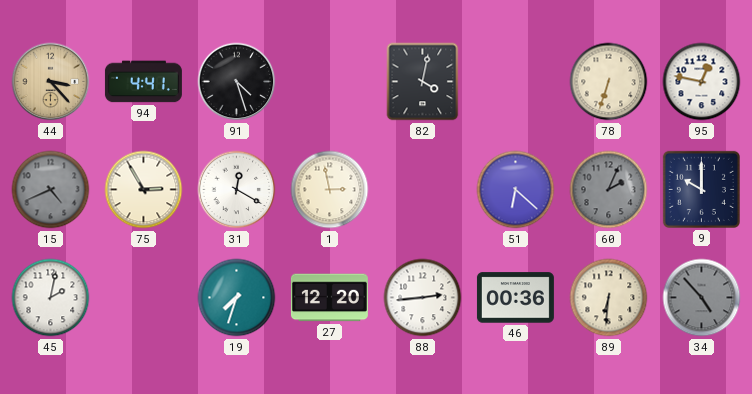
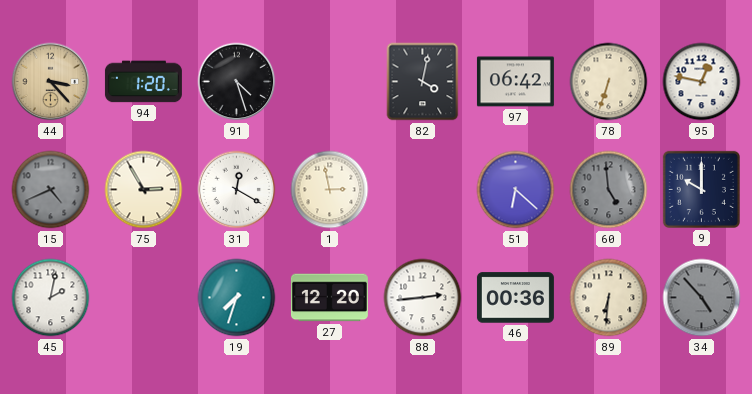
94: 4:41 -> 1:20 (143, 82)
97: none -> 06:42 (515, 82)
60: 2:04 -> 4:59 (609, 190)
